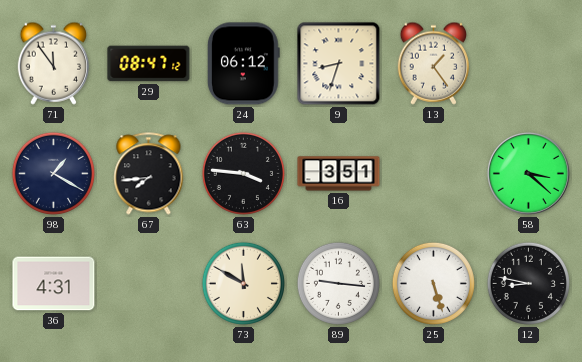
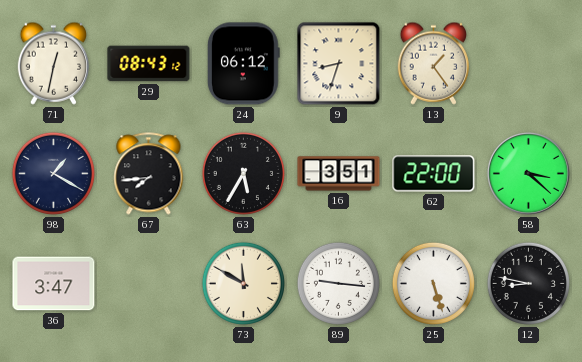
71: 11:54 -> 12:32 (53, 63)
29: 08:47 -> 08:43 (149, 64)
63: 3:46 -> 5:35 (243, 173)
62: none -> 22:00 (434, 174)
36: 4:31 -> 3:47 (54, 284)
